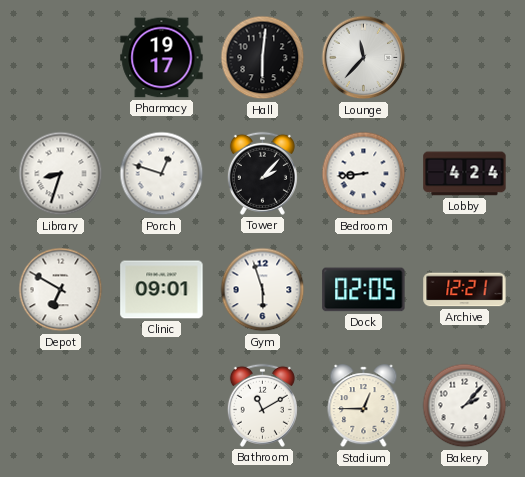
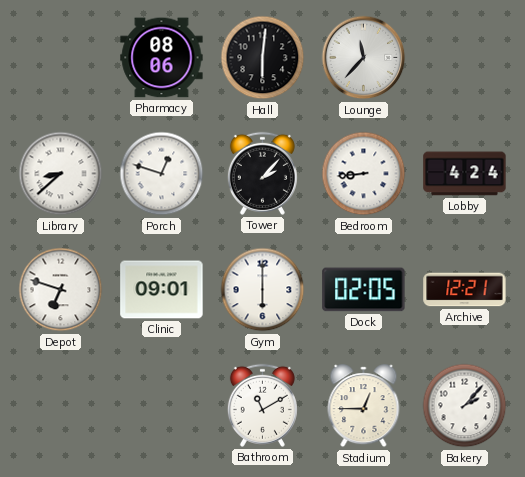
Pharmacy: 19:17 -> 08:06 (162, 58)
Library: 8:33 -> 8:38 (61, 174)
Depot: 6:50 -> 6:48 (61, 290)
Gym: 5:57 -> 6:00 (263, 290)
